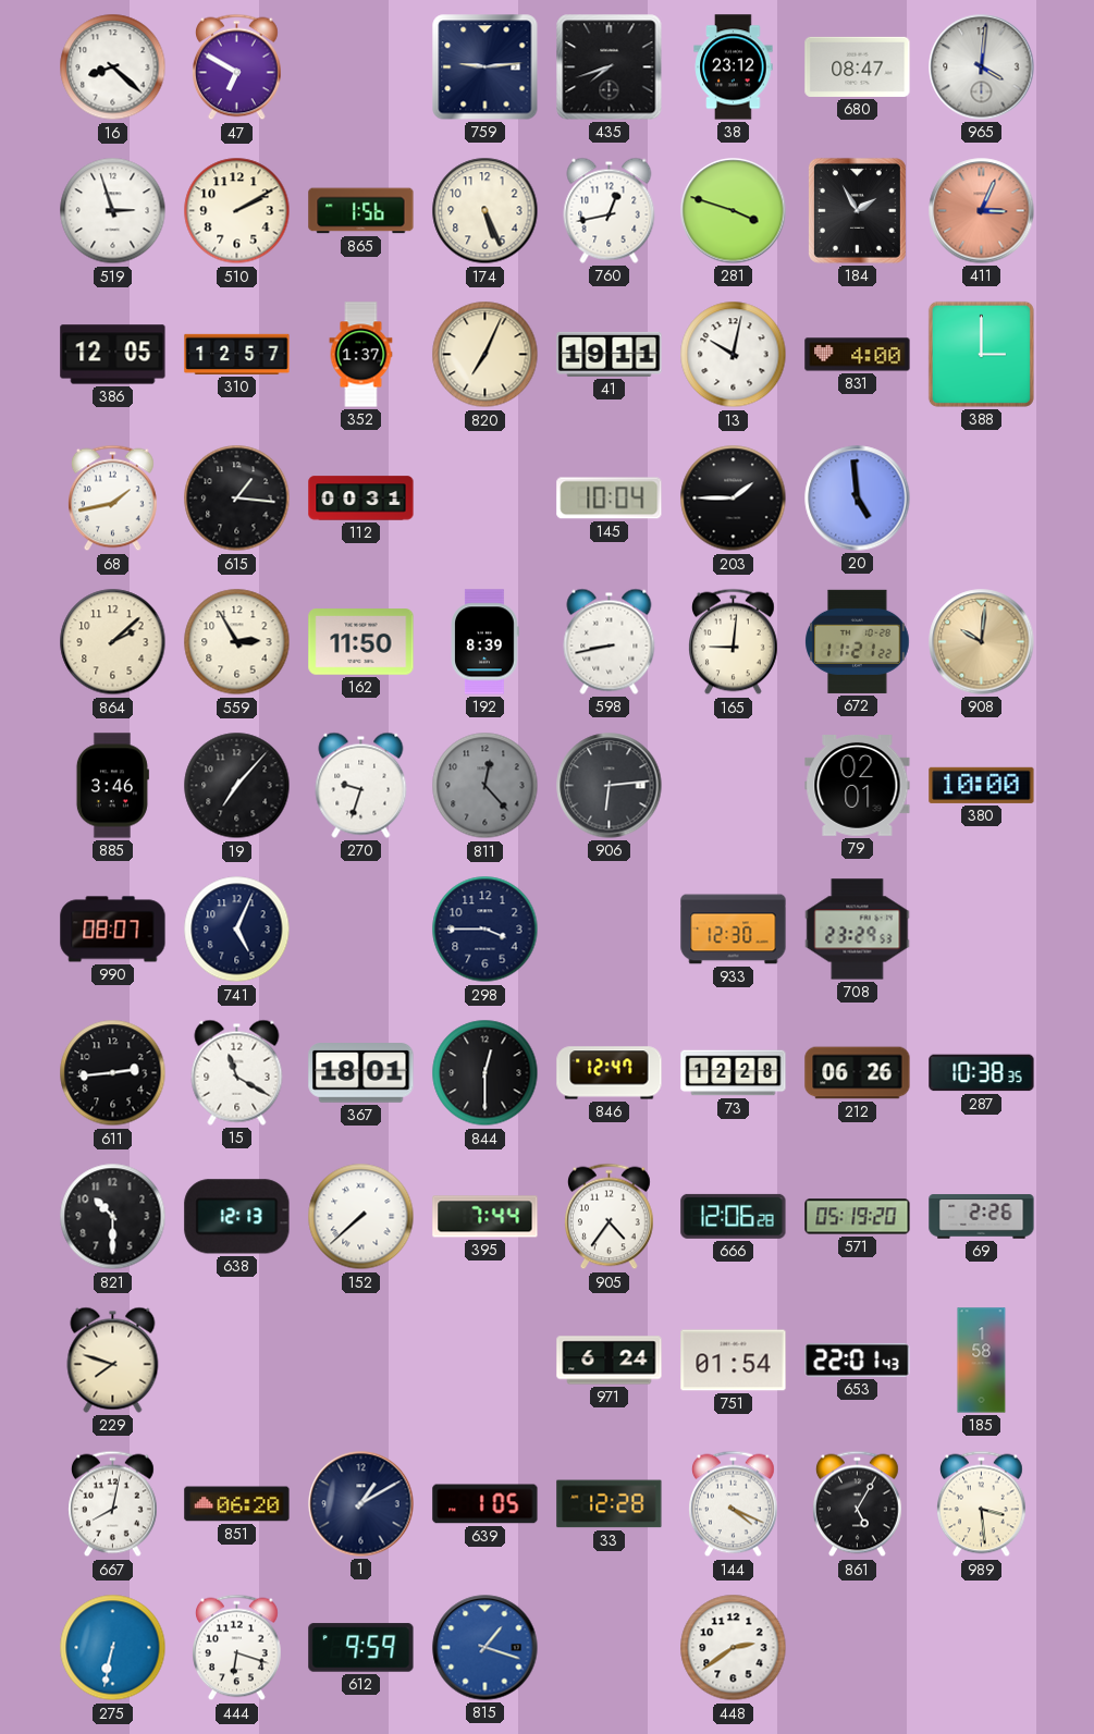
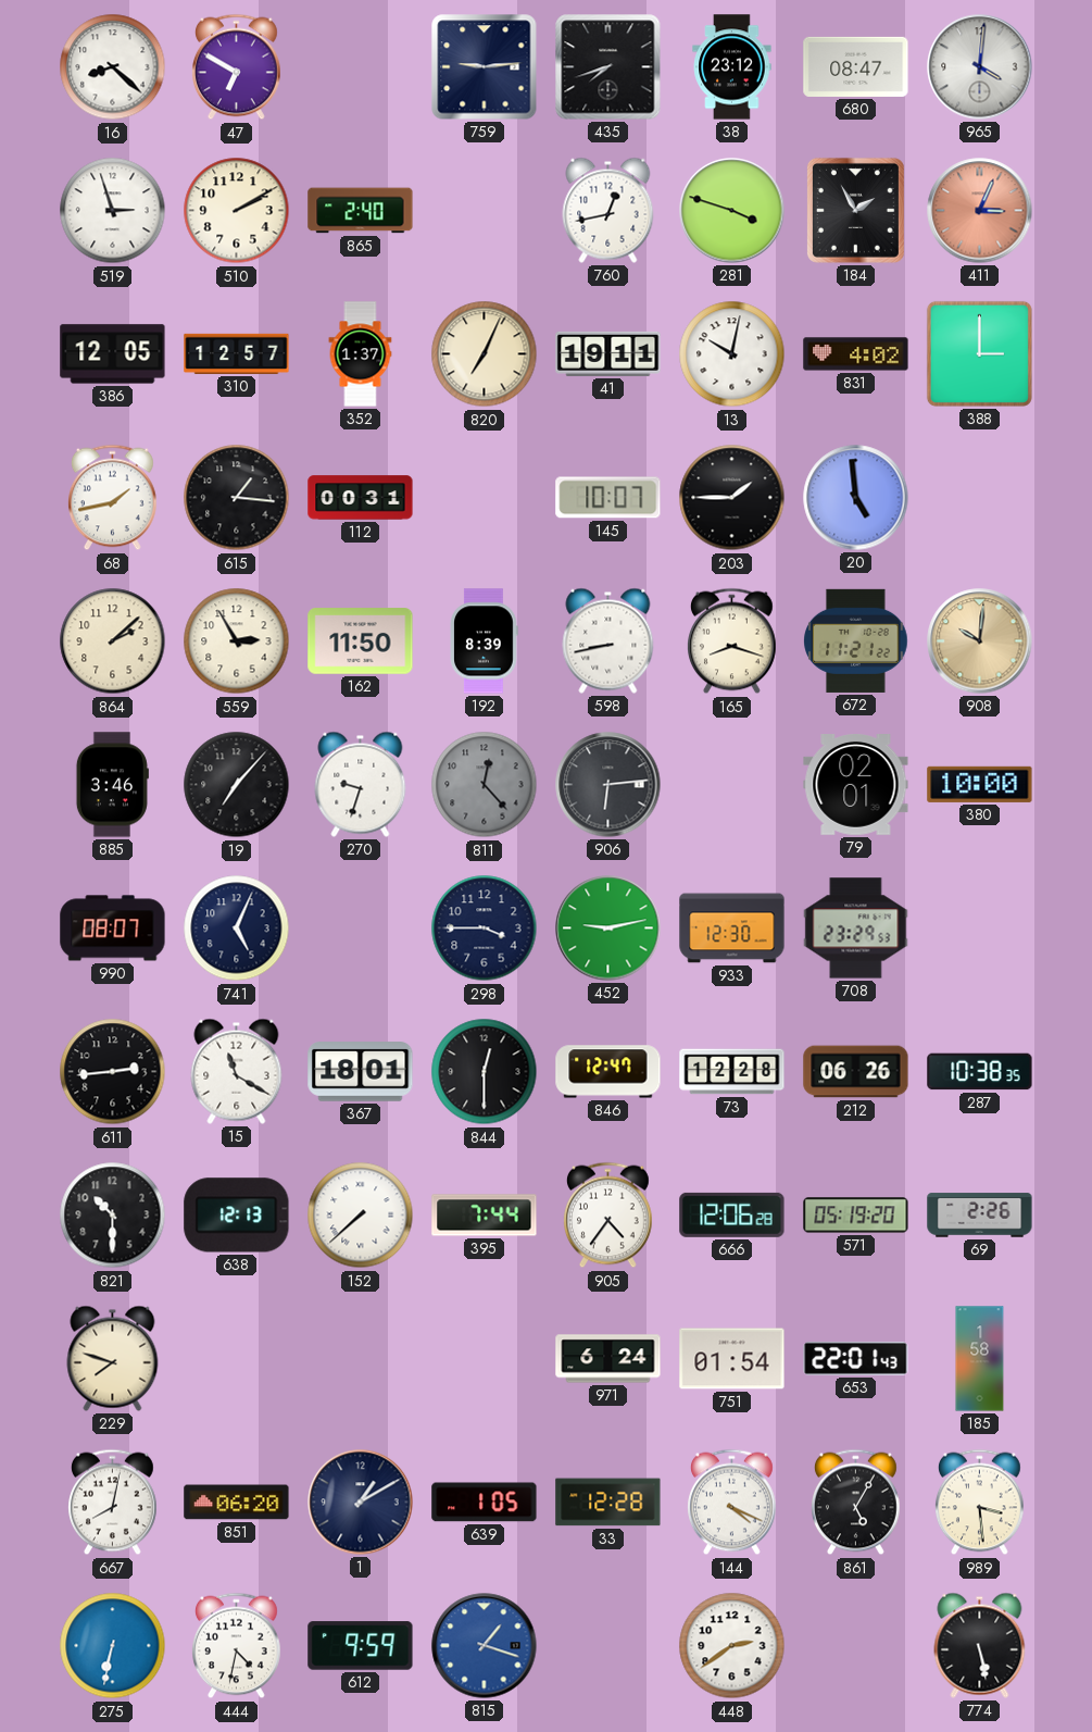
865: 1:56 -> 2:40 (361, 211)
174: 5:26 -> none (485, 211)
831: 4:00 -> 4:02 (856, 354)
145: 10:04 -> 10:07 (608, 498)
165: 9:01 -> 8:18 (732, 641)
452: none -> 9:13 (608, 929)
444: 6:18 -> 4:32 (237, 1646)
774: none -> 5:28 (980, 1645)
